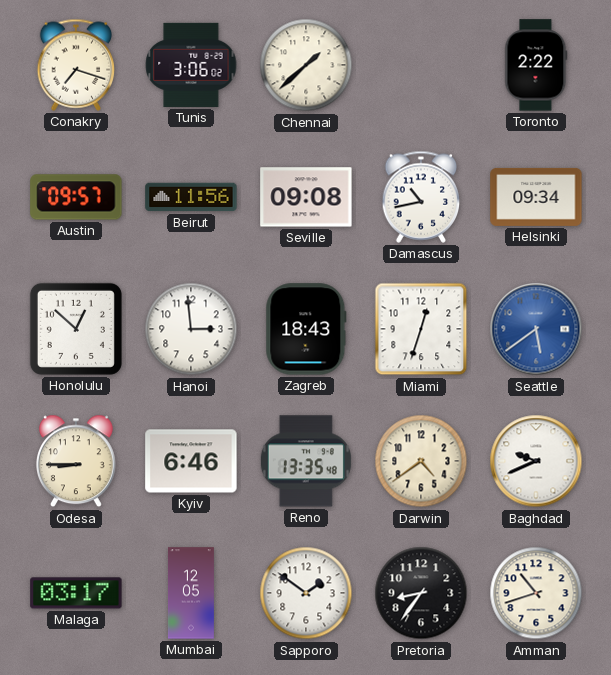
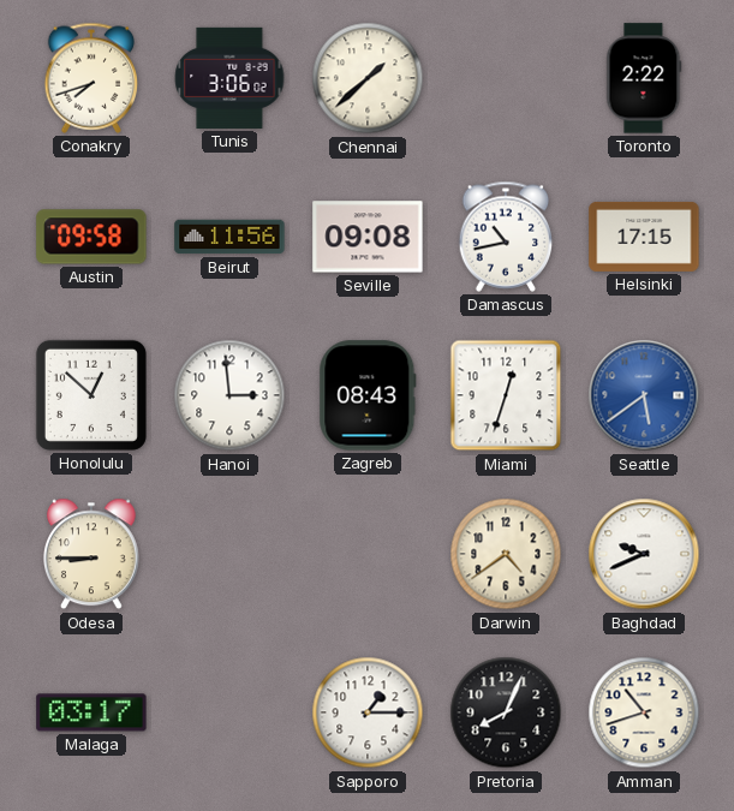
Conakry: 7:18 -> 7:42 (91, 78)
Austin: 09:57 -> 09:58 (91, 237)
Helsinki: 09:34 -> 17:15 (644, 237)
Zagreb: 18:43 -> 08:43 (368, 395)
Kyiv: 6:46 -> none (191, 461)
Reno: 13:35 -> none (306, 461)
Mumbai: 12:05 -> none (191, 593)
Sapporo: 1:51 -> 1:15 (368, 712)
Pretoria: 8:36 -> 8:04 (506, 712)
